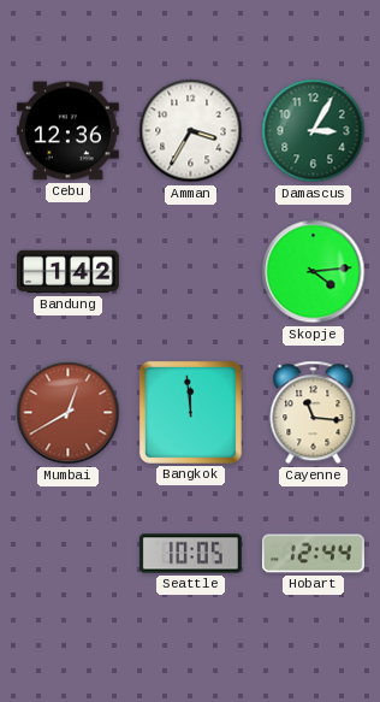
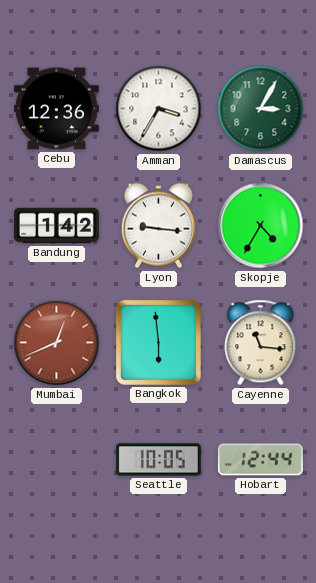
Lyon: none -> 9:16 (158, 226)
Skopje: 4:14 -> 4:35 (261, 226)
Mumbai: 12:40 -> 12:41 (57, 343)
Bangkok: 11:59 -> 5:59 (158, 342)
